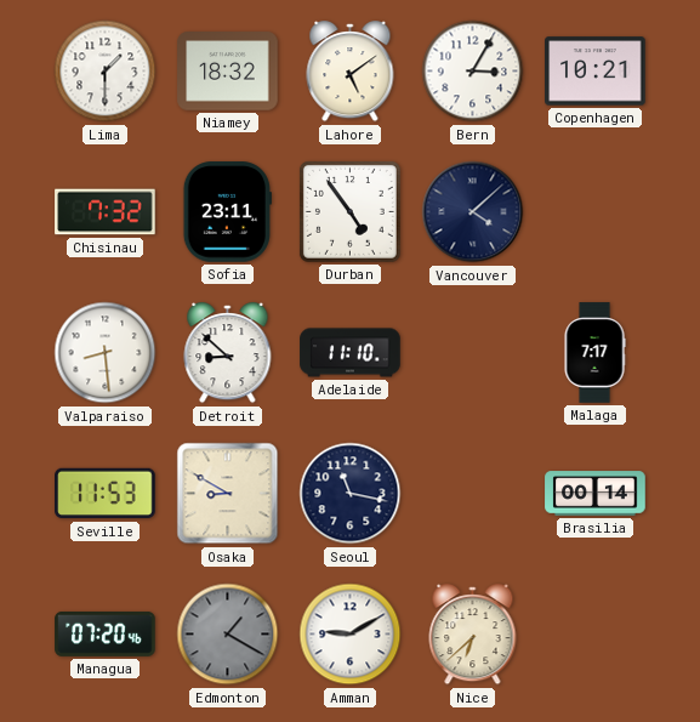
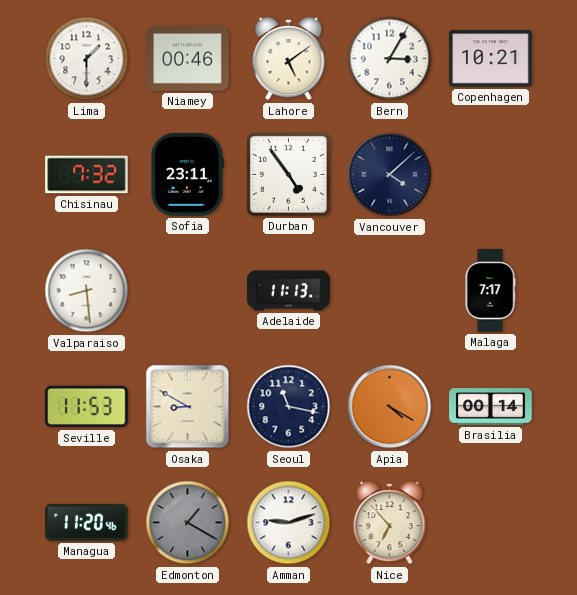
Niamey: 18:32 -> 00:46 (188, 59)
Detroit: 8:52 -> none (228, 354)
Adelaide: 11:10 -> 11:13 (289, 291)
Apia: none -> 4:20 (390, 407)
Managua: 07:20 -> 11:20 (87, 522)
Amman: 9:10 -> 9:12 (289, 523)
Nice: 6:38 -> 6:53 (390, 524)
